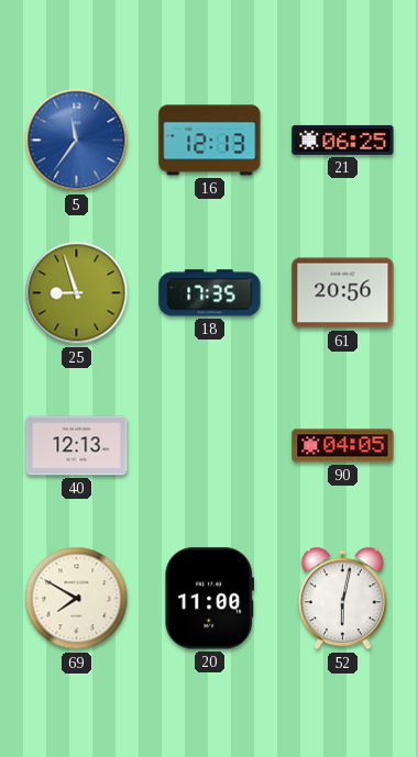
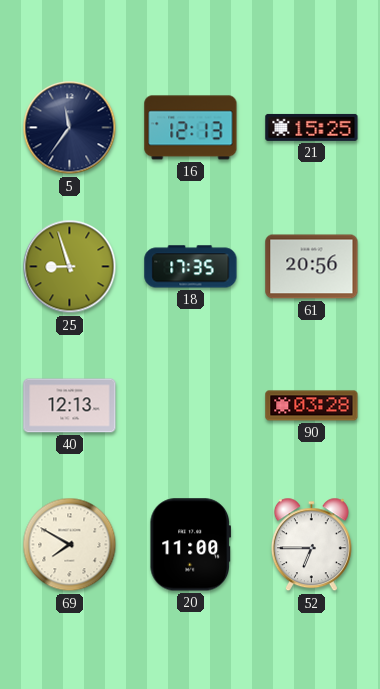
5 dial: blue -> navy (70, 128)
21: 06:25 -> 15:25 (312, 127)
90: 04:05 -> 03:28 (312, 406)
52: 6:02 -> 6:45 (311, 545)
